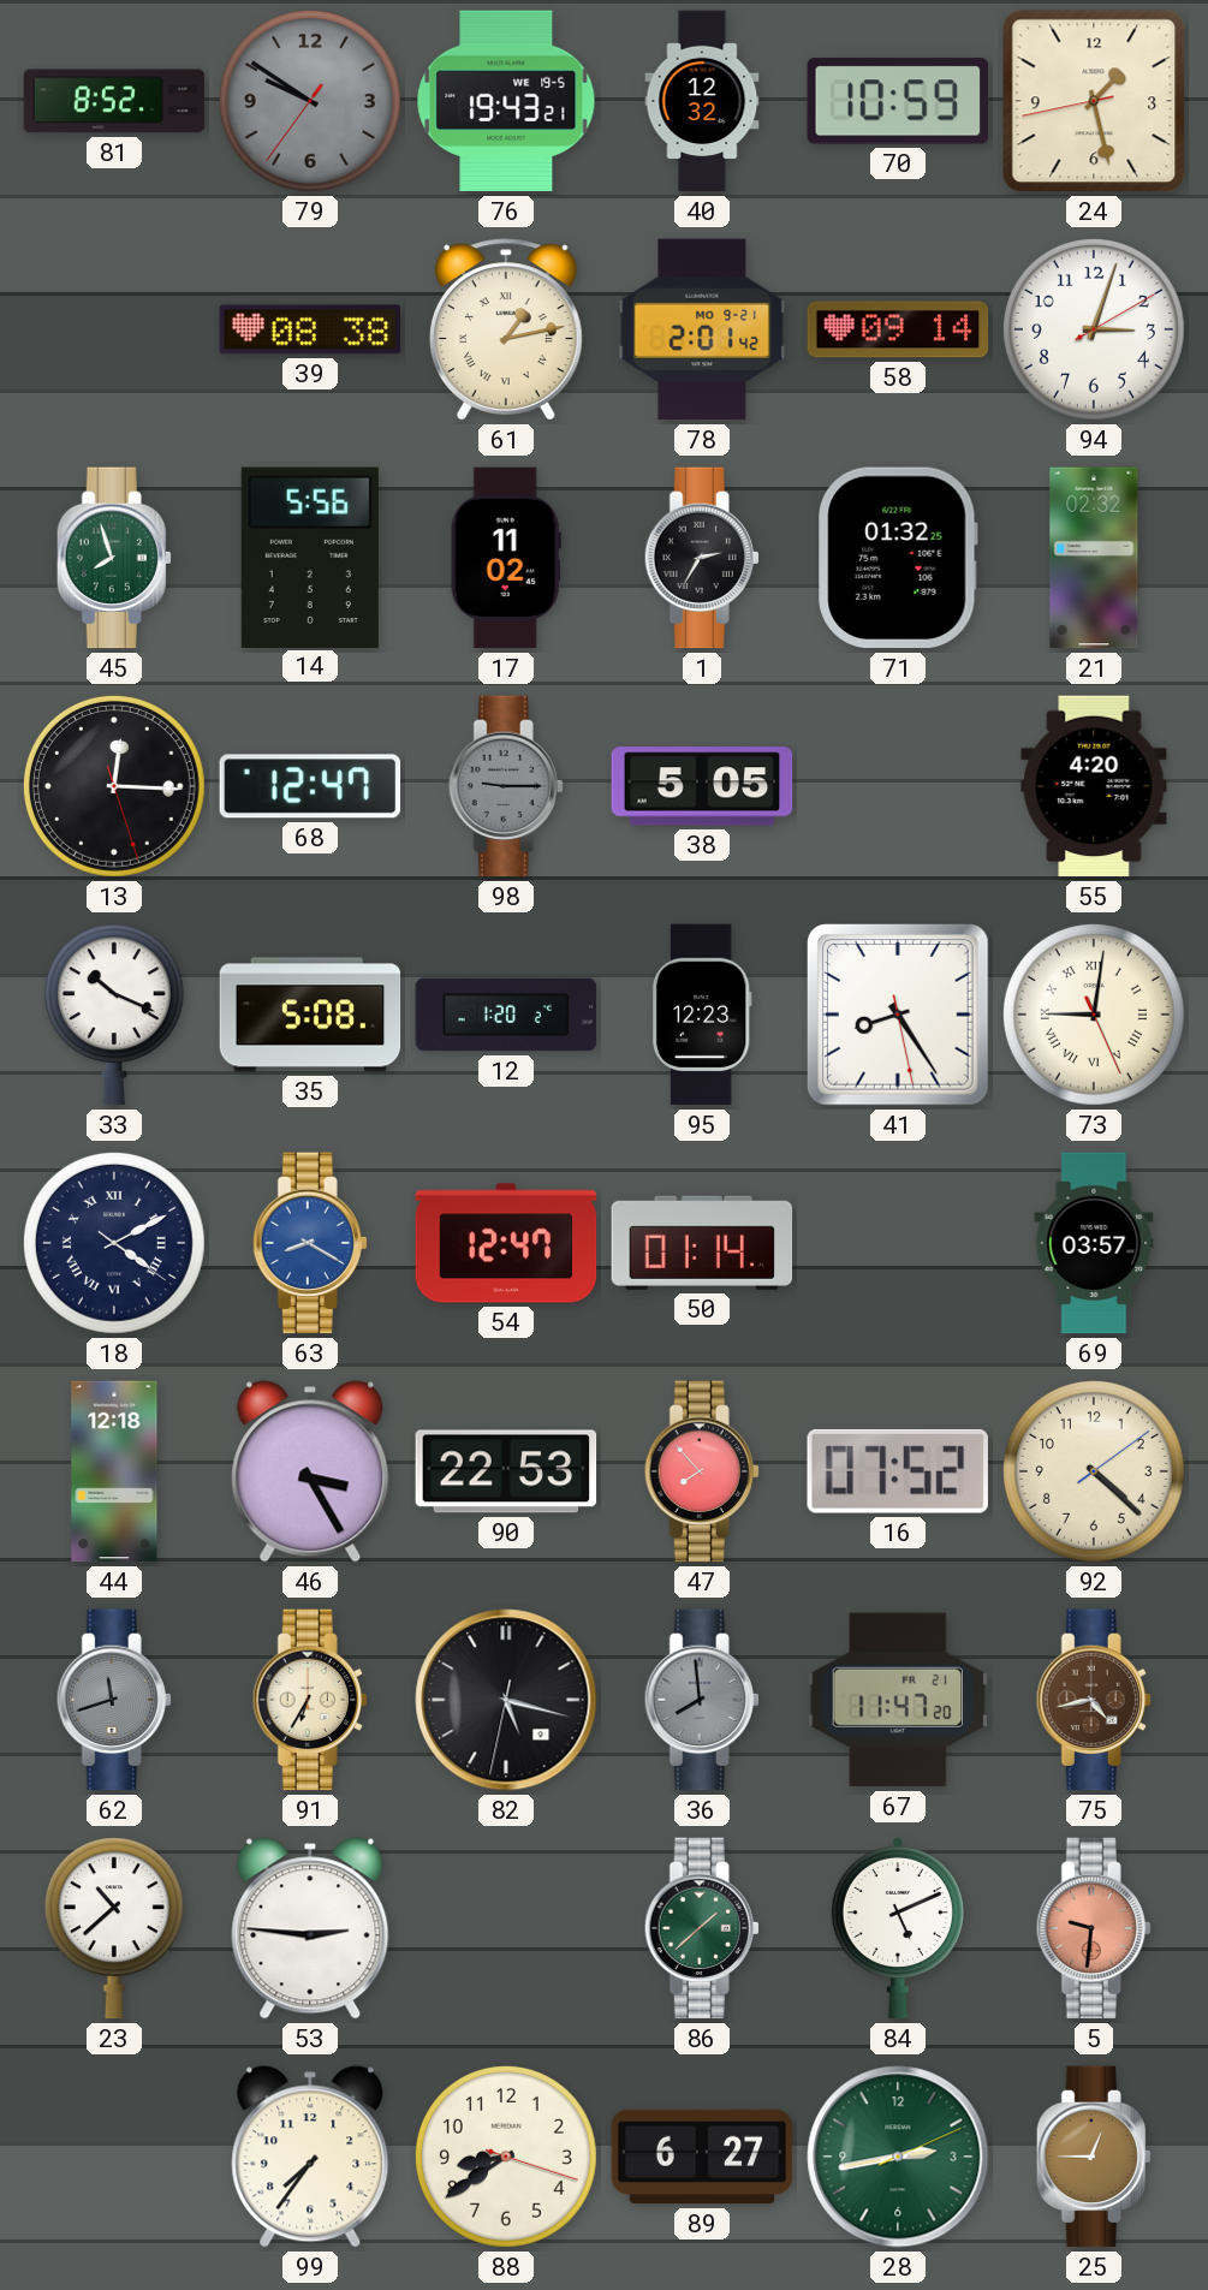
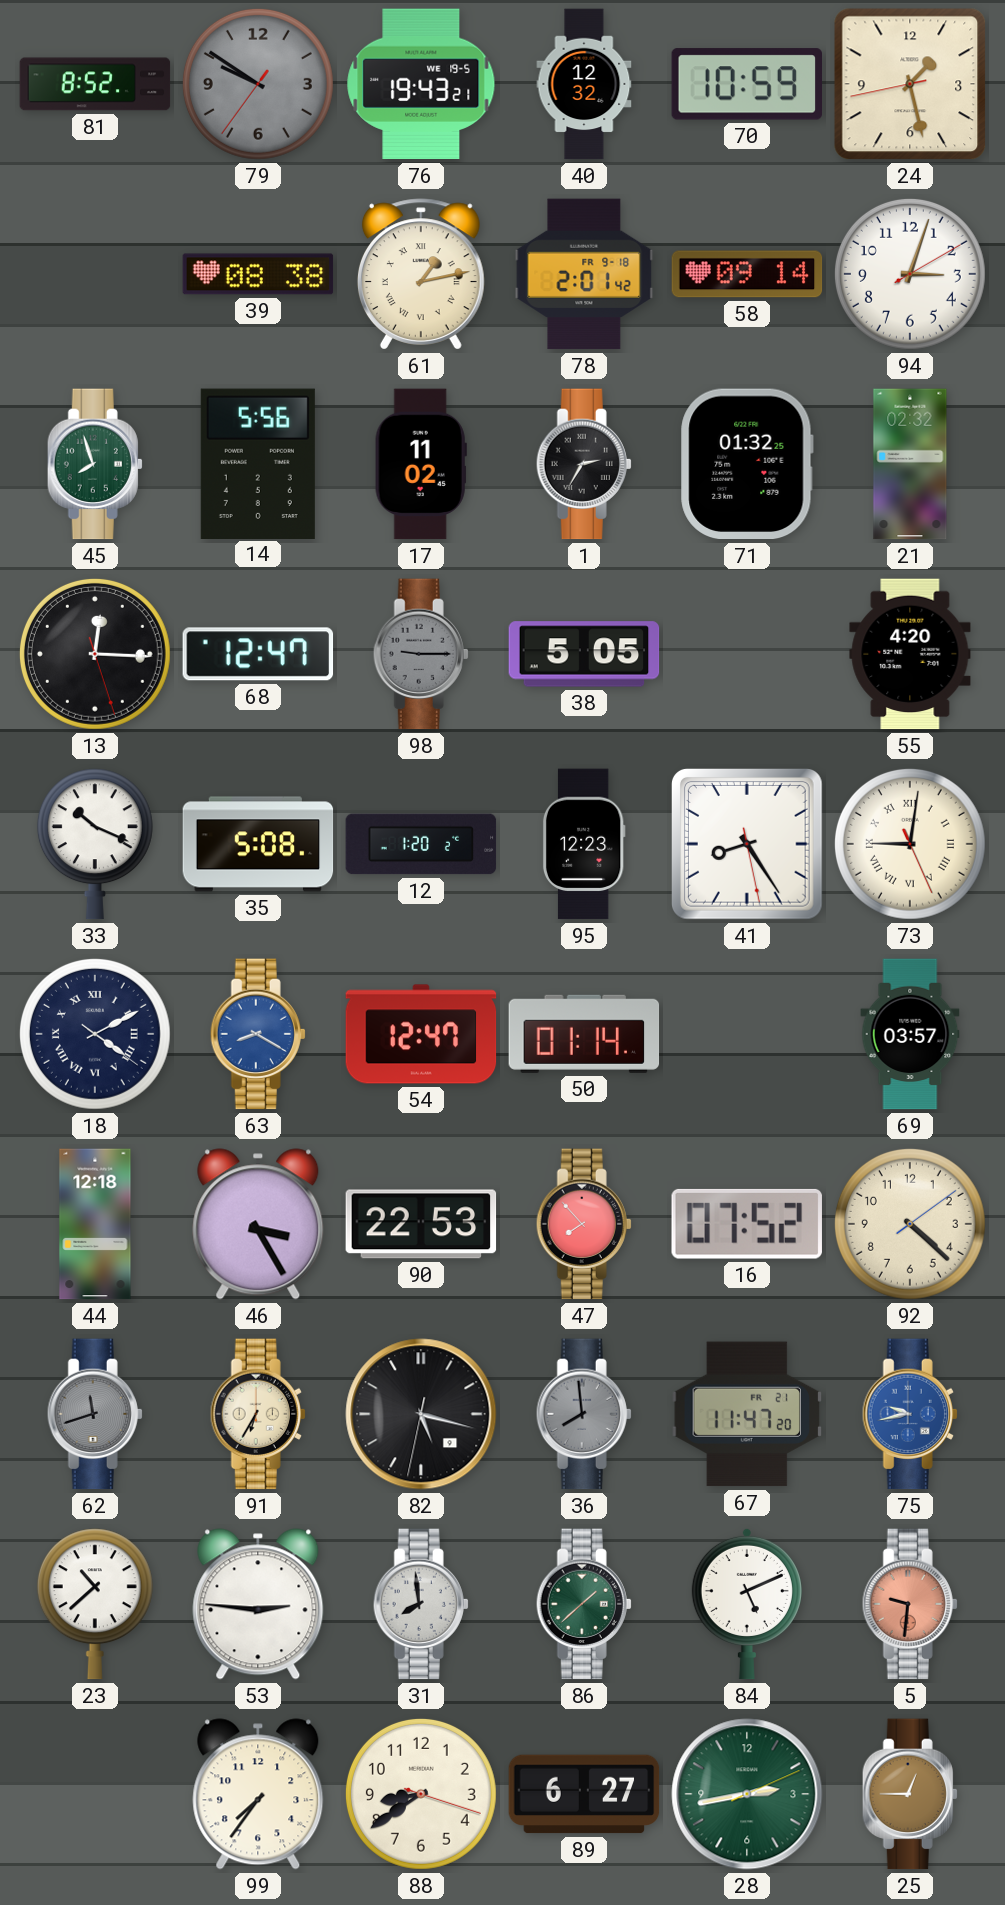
78 date: MO 9-21 -> FR 9-18 (584, 274)
75: 4:43 -> 9:43 (910, 1414)
75 dial: brown -> blue (910, 1414)
31: none -> 7:59 (421, 1604)
